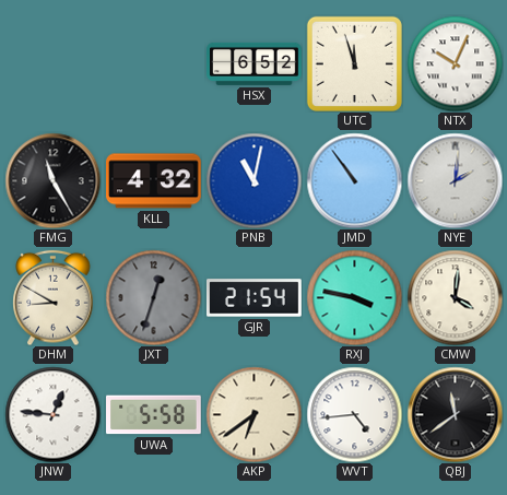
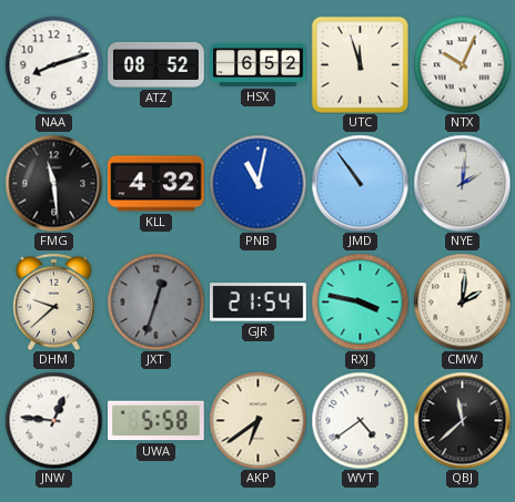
NAA: none -> 8:12 (53, 64)
ATZ: none -> 08:52 (156, 64)
FMG: 11:25 -> 11:29 (53, 183)
DHM: 8:50 -> 9:38 (54, 301)
CMW: 4:01 -> 2:01 (462, 301)
WVT: 4:44 -> 4:39 (360, 420)
QBJ: 11:39 -> 11:38 (462, 420)
